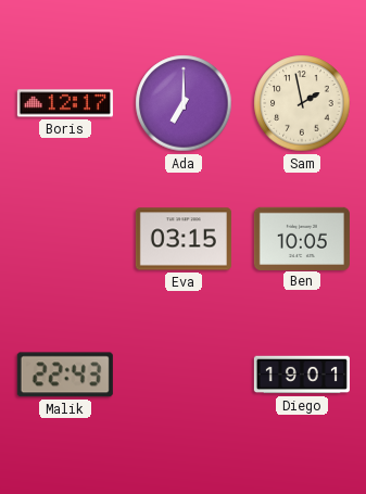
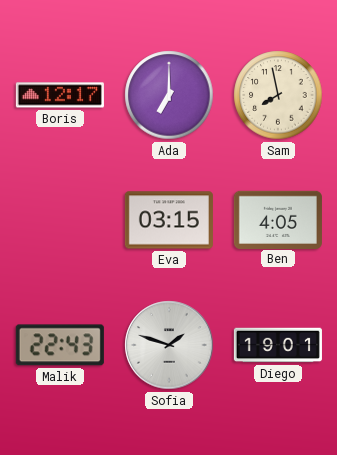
Sam: 1:58 -> 7:58 (278, 95)
Ben: 10:05 -> 4:05 (278, 219)
Sofia: none -> 1:48 (169, 345)
